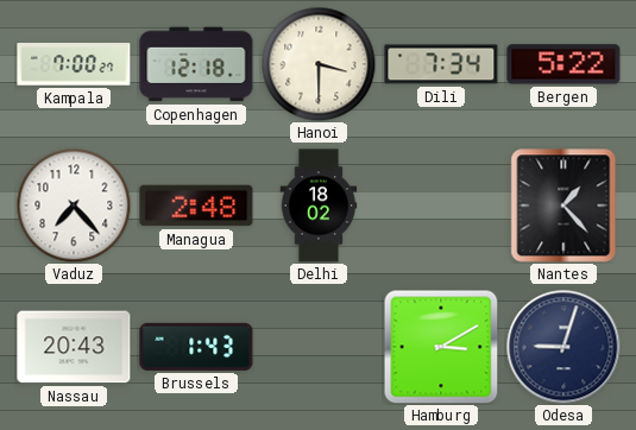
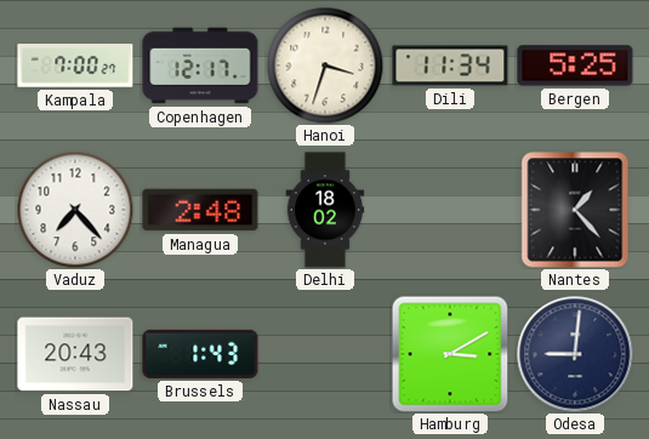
Copenhagen: 12:18 -> 12:17 (200, 65)
Hanoi: 3:30 -> 3:33 (325, 65)
Dili: 7:34 -> 11:34 (450, 65)
Bergen: 5:22 -> 5:25 (575, 65)
Odesa: 9:03 -> 9:01 (575, 354)
